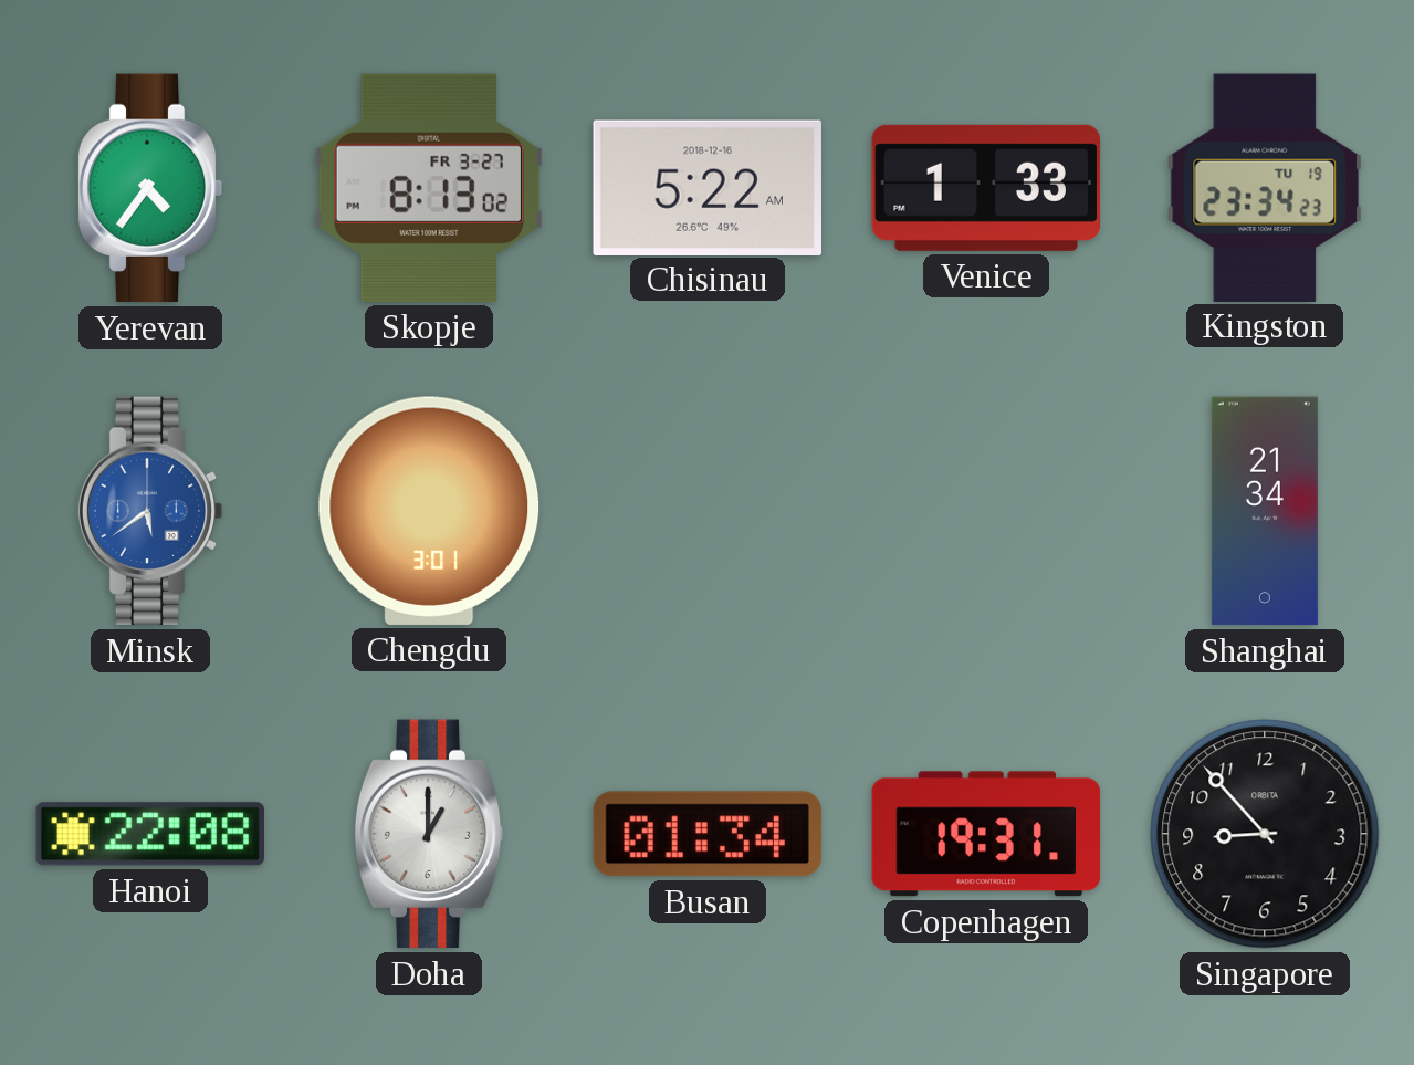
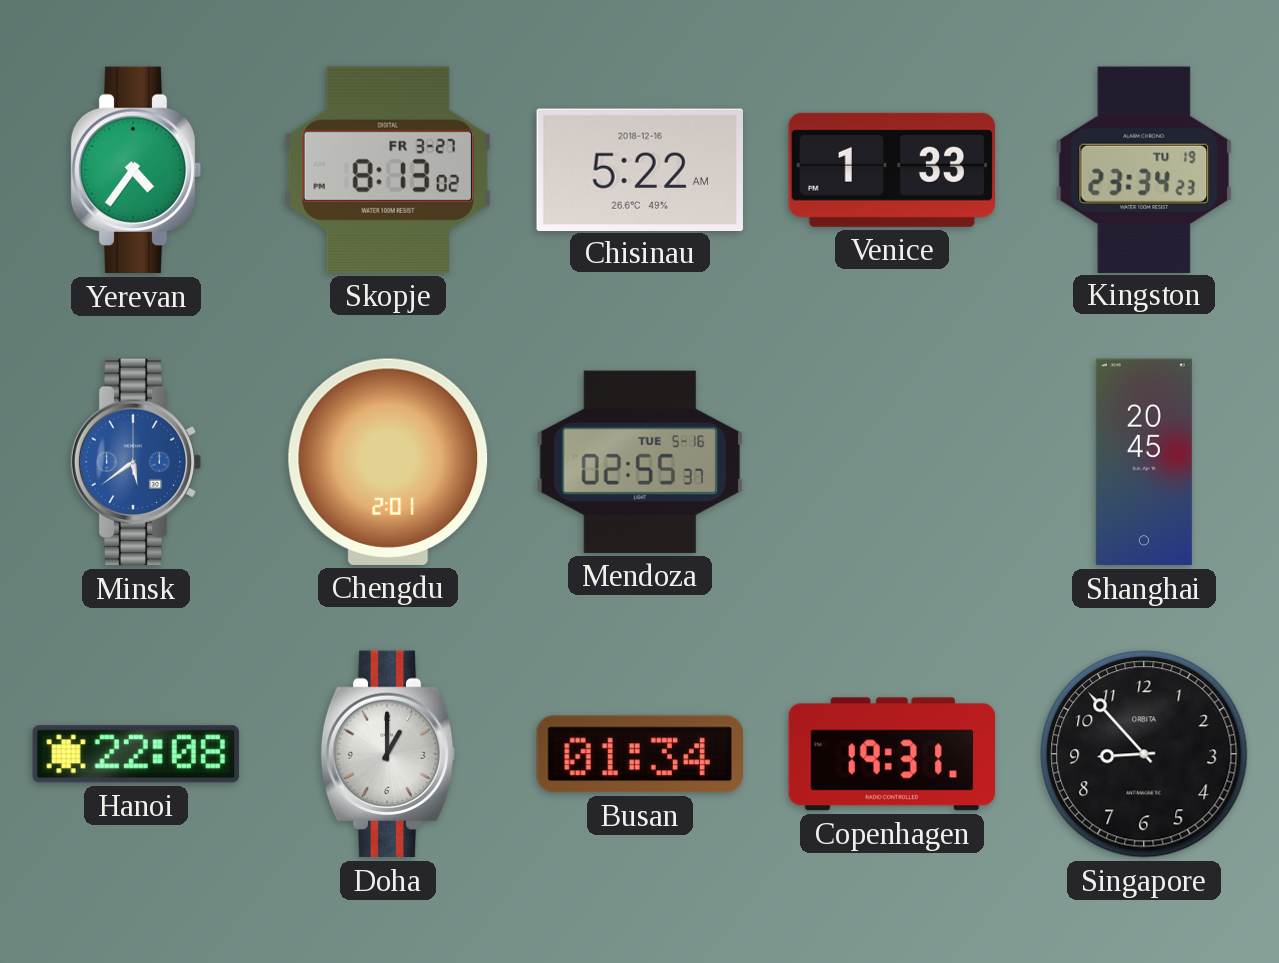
Chengdu: 3:01 -> 2:01 (388, 462)
Mendoza: none -> 02:55 (639, 462)
Shanghai: 21:34 -> 20:45 (1144, 462)
